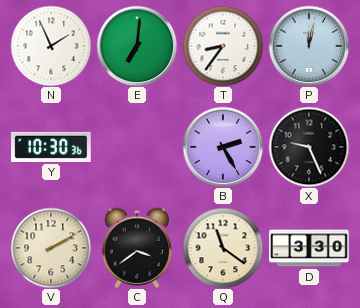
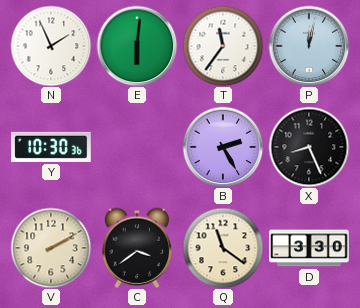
E: 7:01 -> 6:01 (137, 46)
T: 8:36 -> 11:36 (223, 46)
X: 9:26 -> 8:26 (309, 147)
